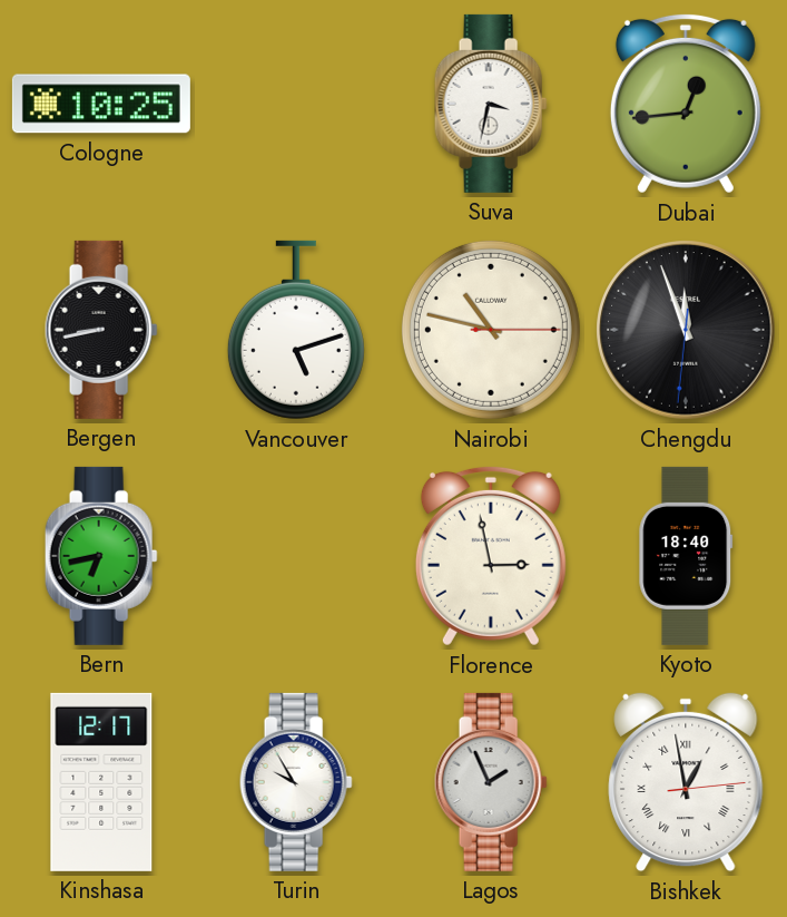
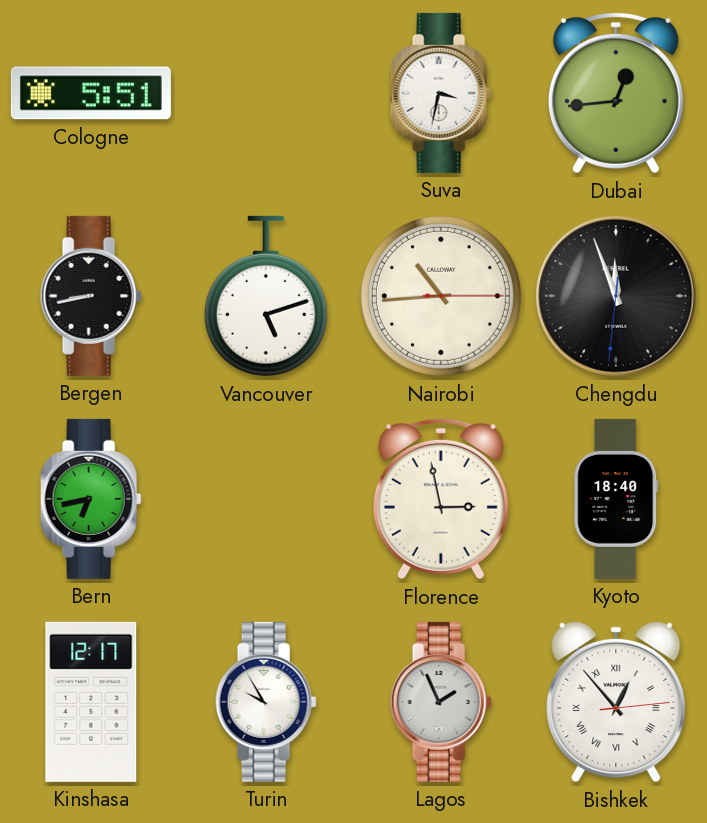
Cologne: 10:25 -> 5:51 (91, 93)
Nairobi: 10:47 -> 10:44 (441, 296)
Bishkek: 12:58 -> 12:53 (616, 702)
